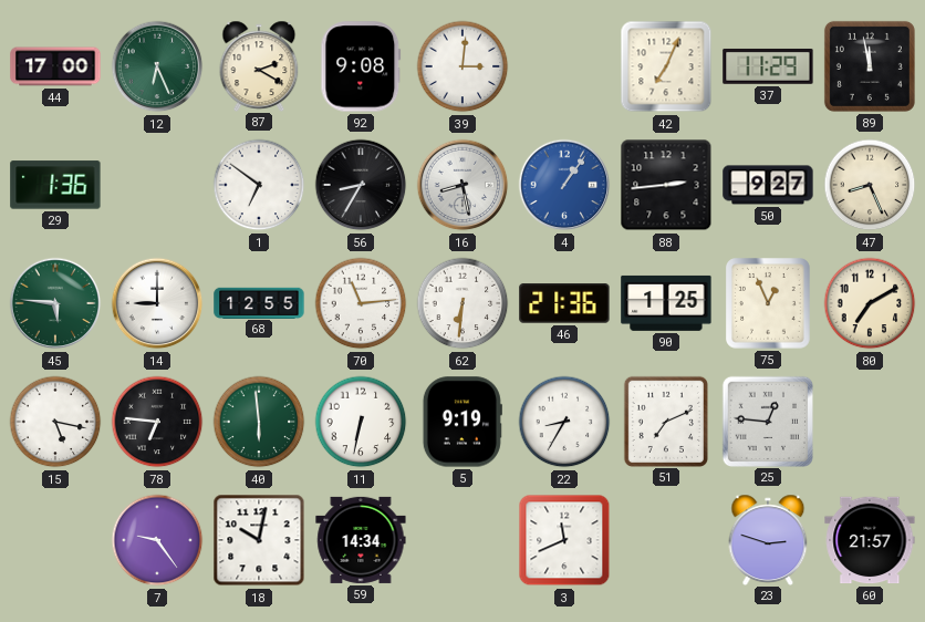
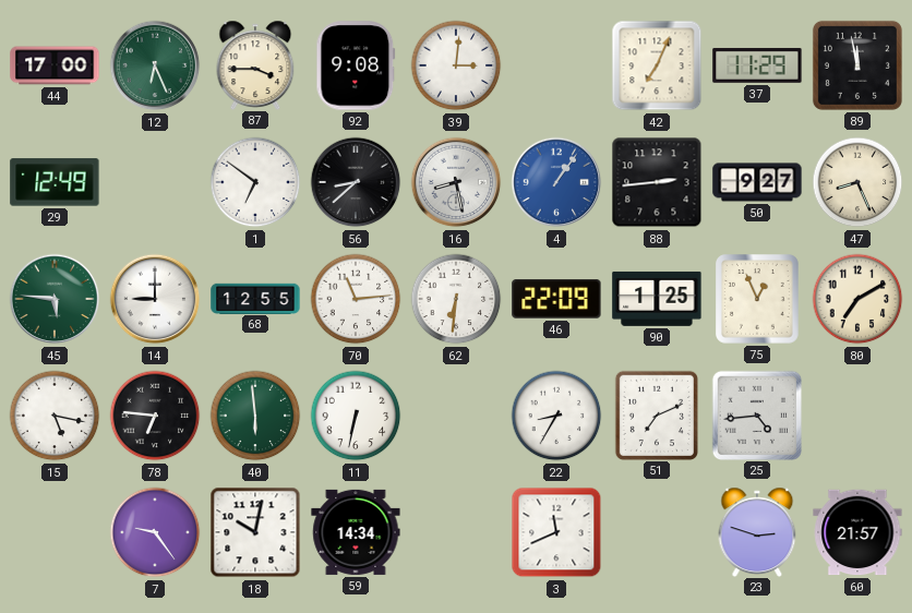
87: 2:20 -> 3:45 (255, 64)
29: 1:36 -> 12:49 (55, 182)
56: 8:35 -> 8:38 (356, 182)
46: 21:36 -> 22:09 (556, 299)
5: 9:19 -> none (462, 422)
25: 12:46 -> 4:44 (756, 414)
